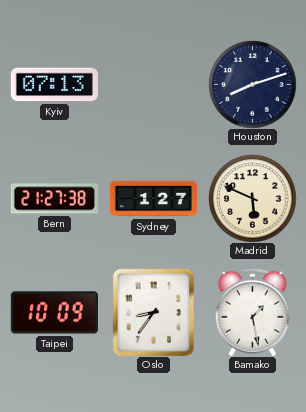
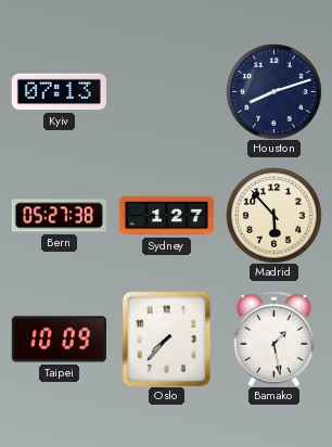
Bern: 21:27 -> 05:27 (59, 216)
Madrid: 5:49 -> 5:53 (273, 215)
Oslo: 8:36 -> 7:37 (167, 339)
